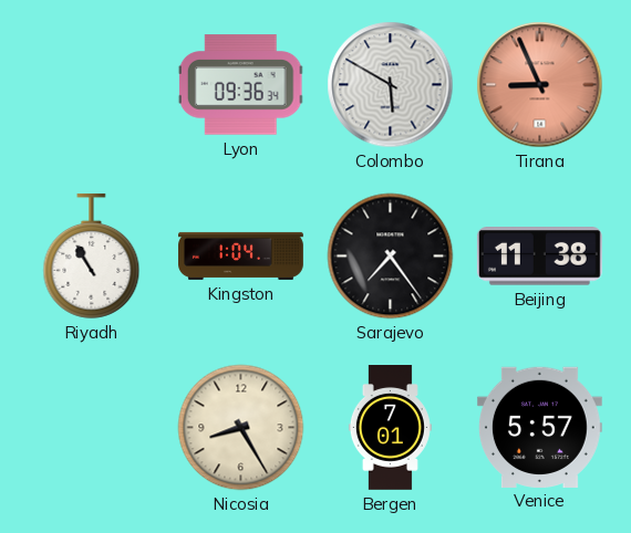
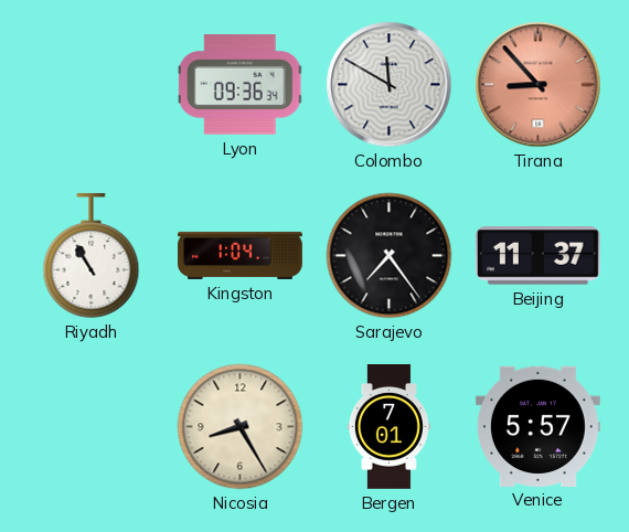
Colombo: 5:50 -> 11:50 (390, 85)
Tirana: 8:56 -> 8:53 (539, 85)
Beijing: 11:38 -> 11:37 (537, 256)
